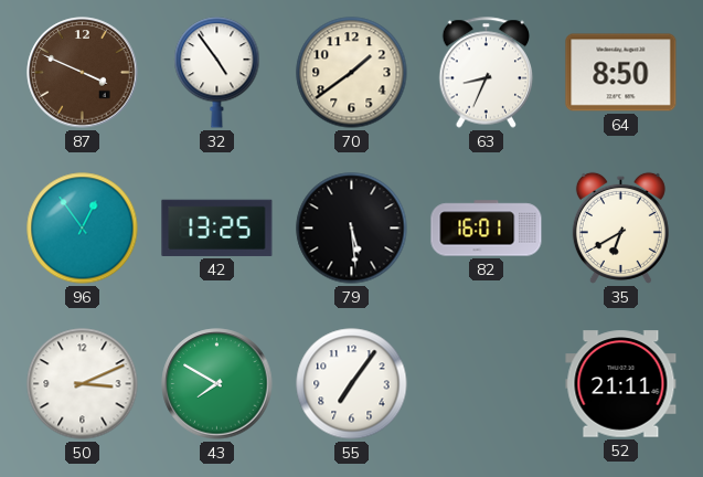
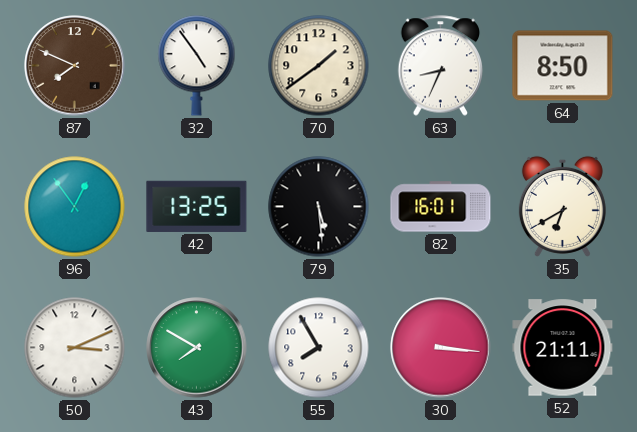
87: 3:49 -> 7:49 (75, 66)
55: 7:06 -> 7:55 (319, 348)
30: none -> 3:16 (441, 348)
